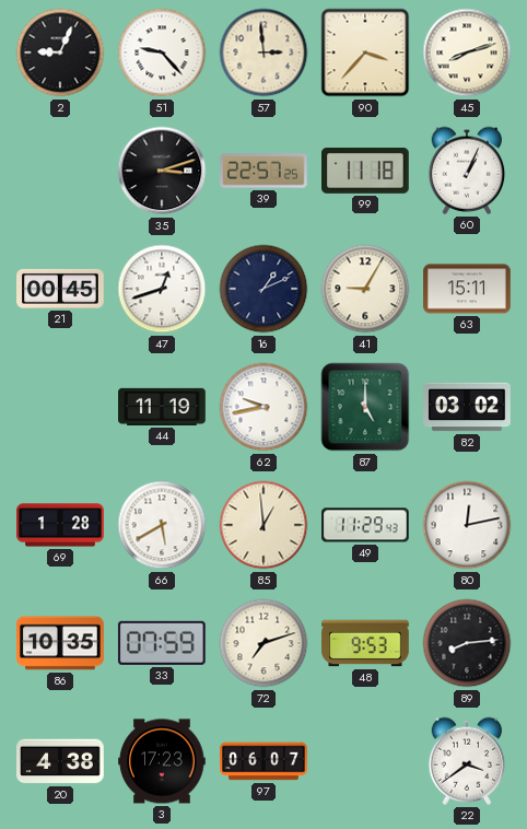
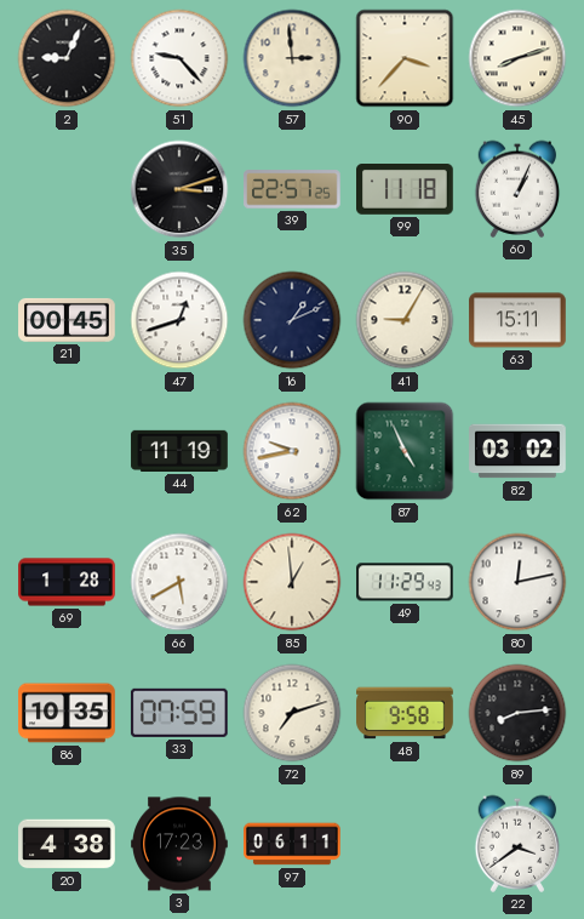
87: 5:00 -> 4:56 (405, 451)
48: 9:53 -> 9:58 (405, 713)
97: 06:07 -> 06:11 (292, 844)
